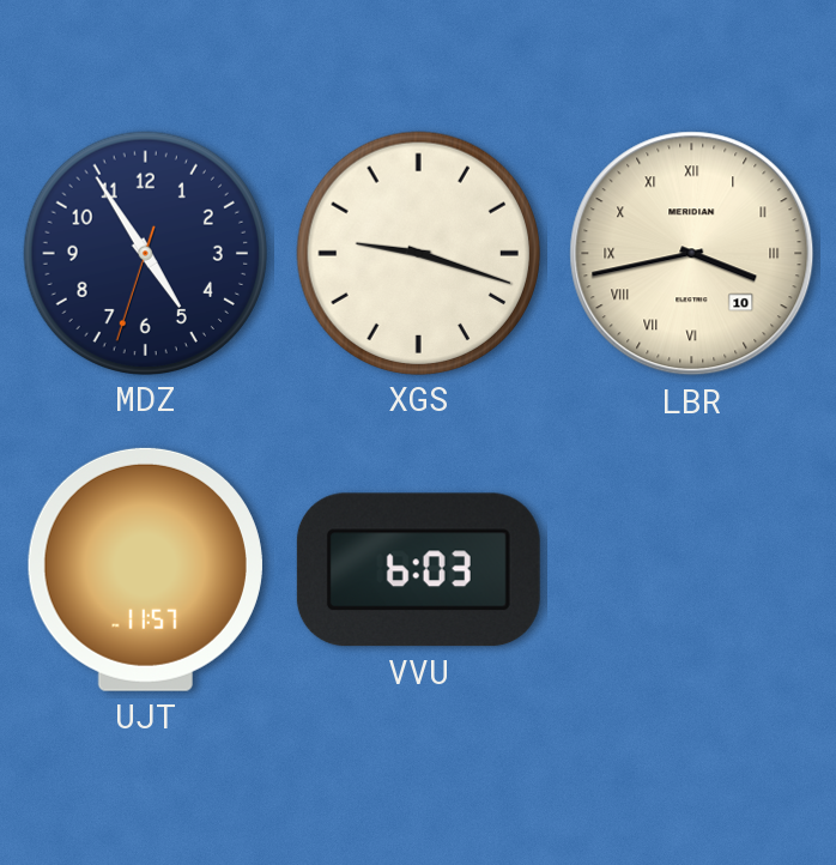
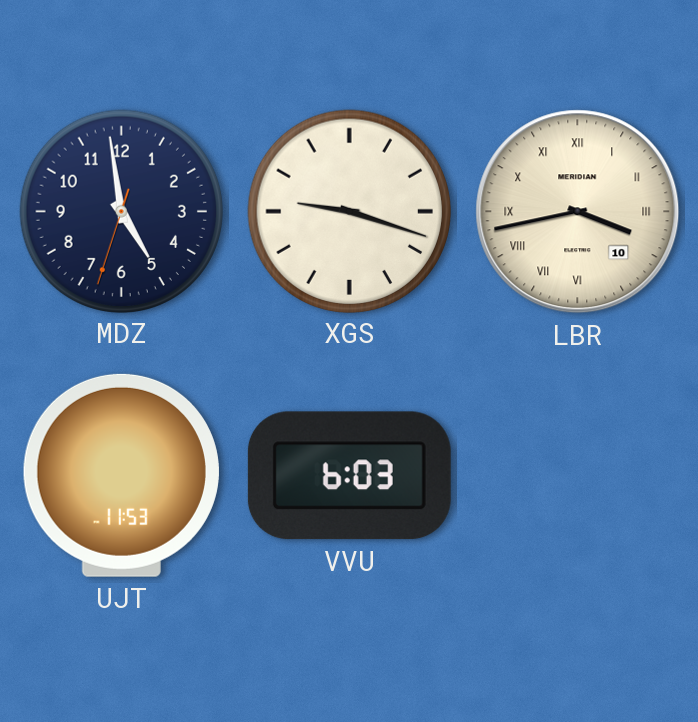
MDZ: 4:54 -> 4:58 (121, 211)
UJT: 11:57 -> 11:53 (121, 475)
